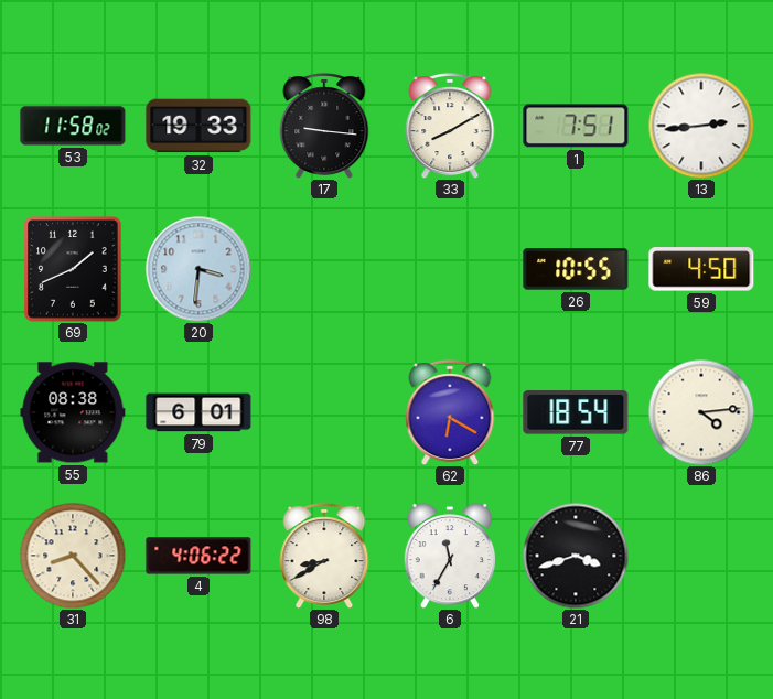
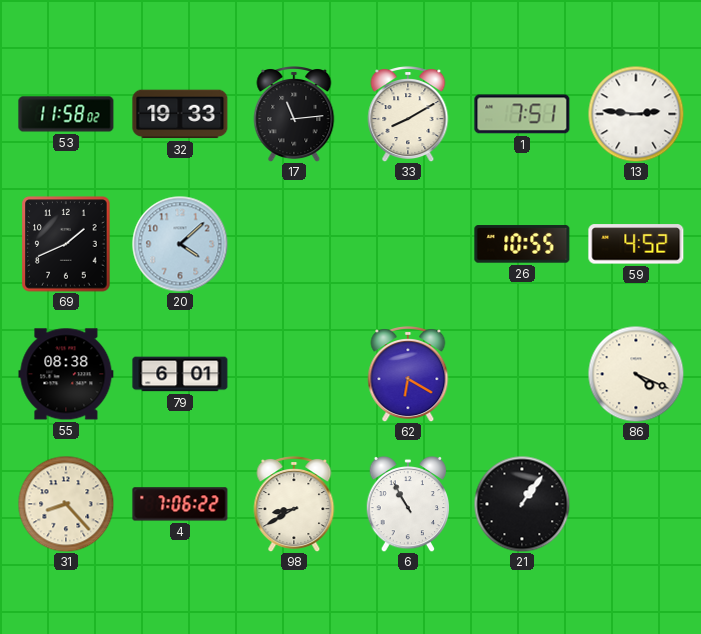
17: 9:16 -> 11:14 (294, 115)
13: 2:44 -> 2:46 (636, 114)
20: 3:31 -> 4:08 (180, 244)
59: 4:50 -> 4:52 (636, 244)
77: 18:54 -> none (576, 412)
86: 4:14 -> 4:19 (636, 374)
4: 4:06 -> 7:06 (180, 504)
6: 11:35 -> 10:55 (408, 504)
21: 3:42 -> 1:06 (522, 504)
